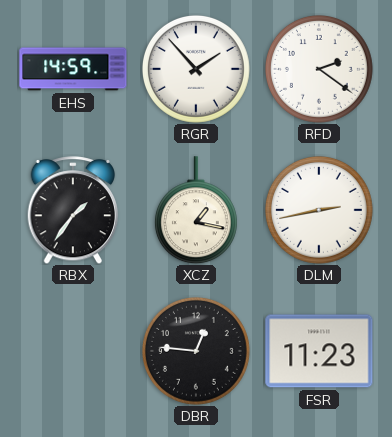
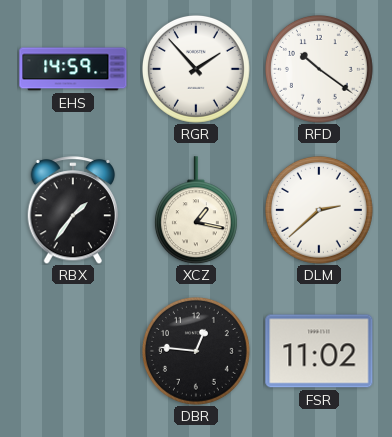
RFD: 2:21 -> 10:21 (319, 69)
DLM: 2:43 -> 2:38 (319, 210)
FSR: 11:23 -> 11:02 (319, 351)
